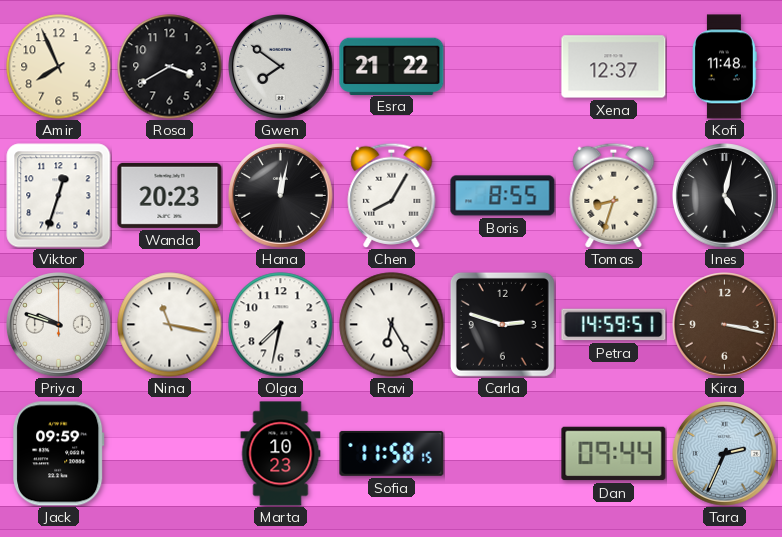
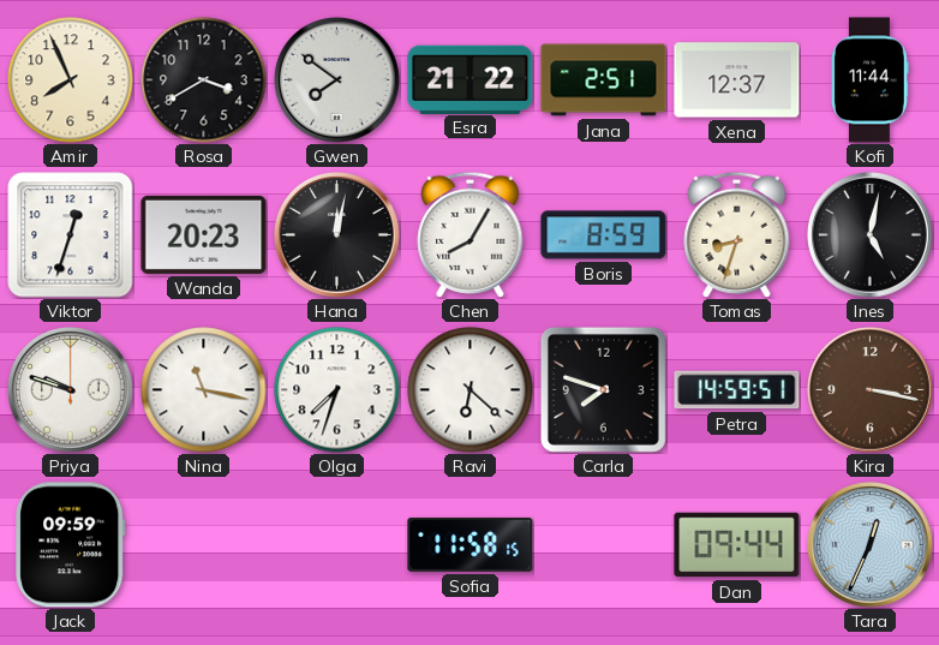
Jana: none -> 2:51 (604, 80)
Kofi: 11:48 -> 11:44 (869, 80)
Boris: 8:55 -> 8:59 (604, 235)
Olga: 7:32 -> 7:33 (337, 390)
Ravi: 6:25 -> 6:22 (471, 390)
Carla: 2:48 -> 7:48 (603, 389)
Marta: 10:23 -> none (281, 454)
Tara: 2:34 -> 12:34 (871, 545)
